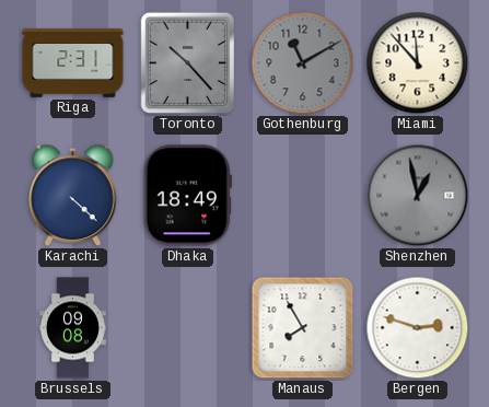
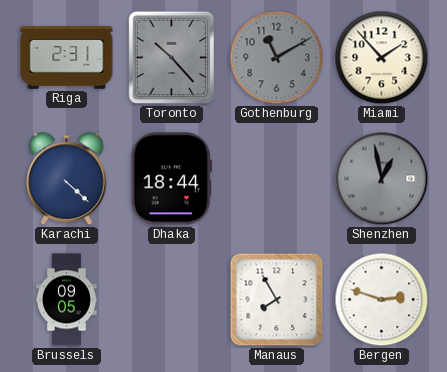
Miami: 11:53 -> 1:53 (382, 58)
Dhaka: 18:49 -> 18:44 (171, 179)
Brussels: 09:08 -> 09:05 (66, 300)
